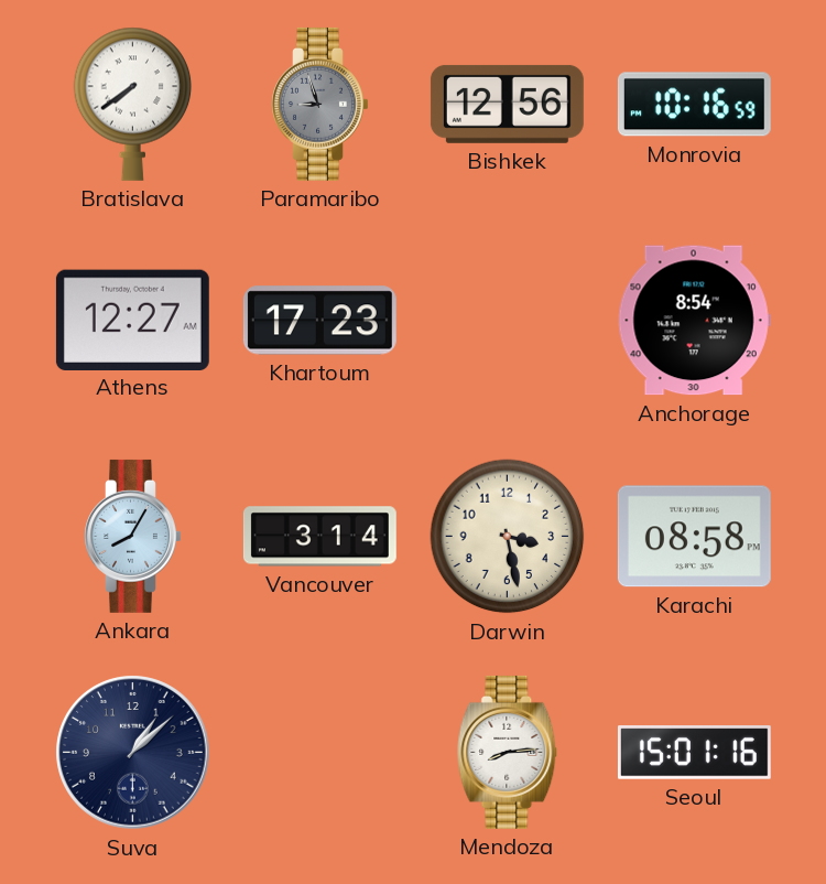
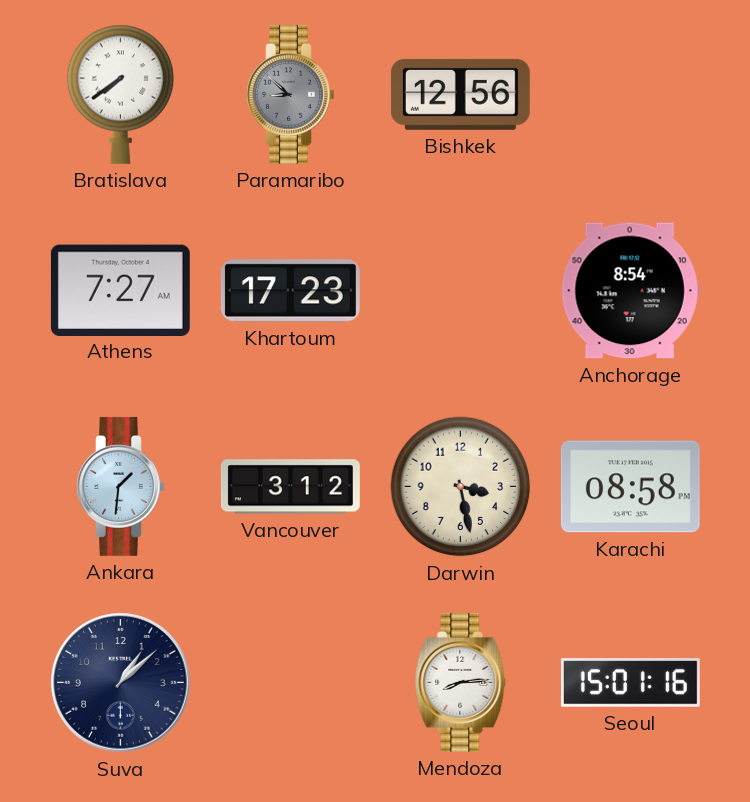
Paramaribo: 8:57 -> 8:52 (291, 94)
Monrovia: 10:16 -> none (694, 105)
Athens: 12:27 -> 7:27 (120, 290)
Ankara: 8:05 -> 1:31 (121, 486)
Vancouver: 3:14 -> 3:12 (290, 487)
